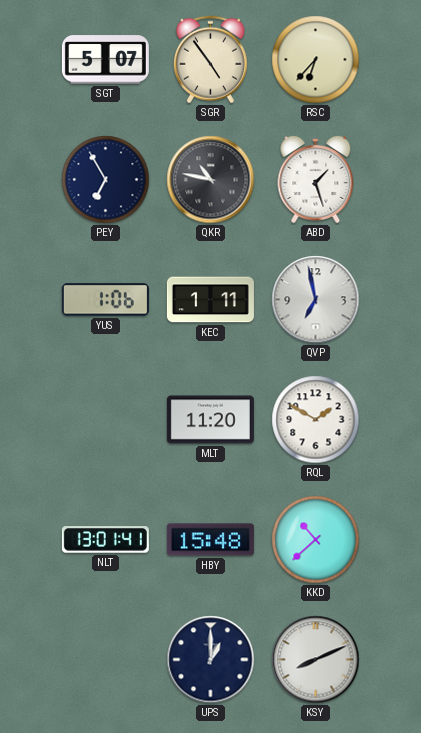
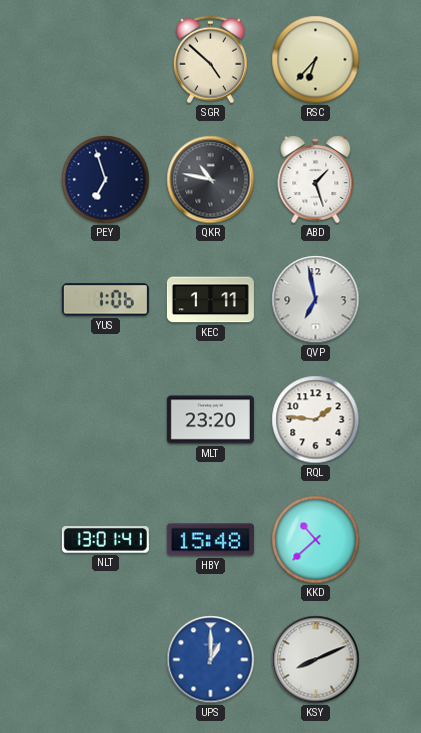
SGT: 5:07 -> none (105, 60)
SGR: 4:54 -> 4:52 (210, 60)
PEY: 6:55 -> 6:57 (106, 180)
MLT: 11:20 -> 23:20 (210, 420)
RQL: 1:50 -> 1:46 (316, 420)
UPS dial: navy -> blue (211, 660)
